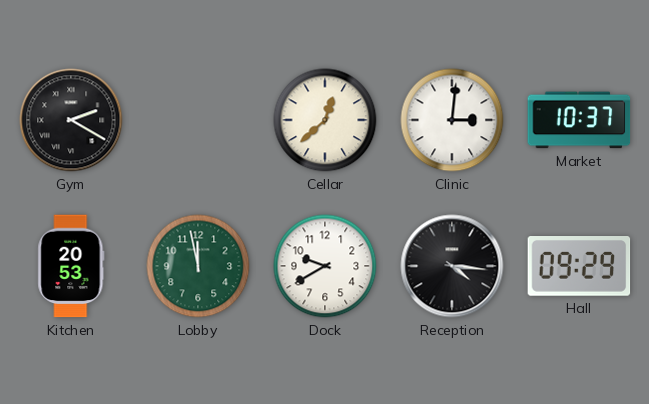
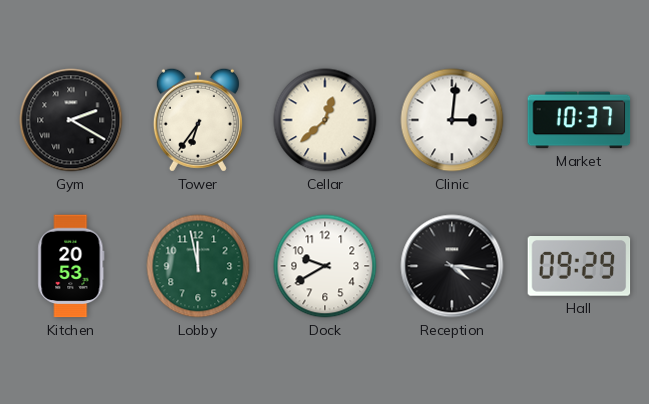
Tower: none -> 6:36 (198, 120)
